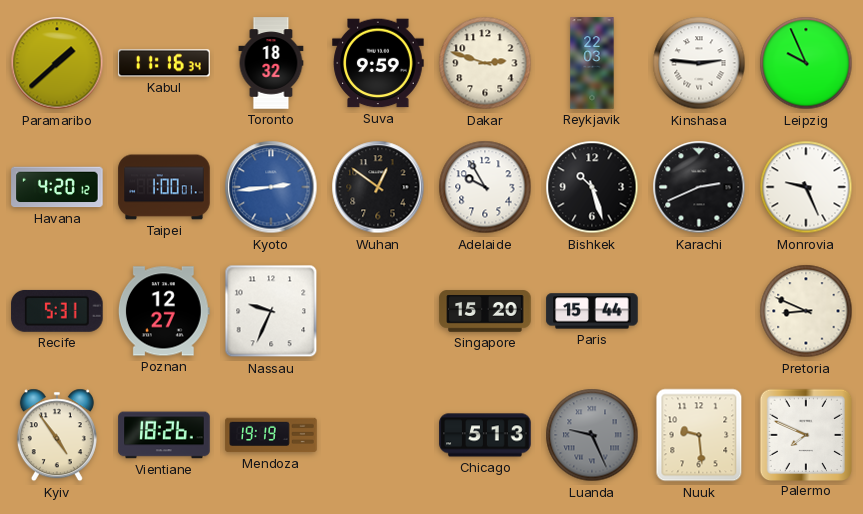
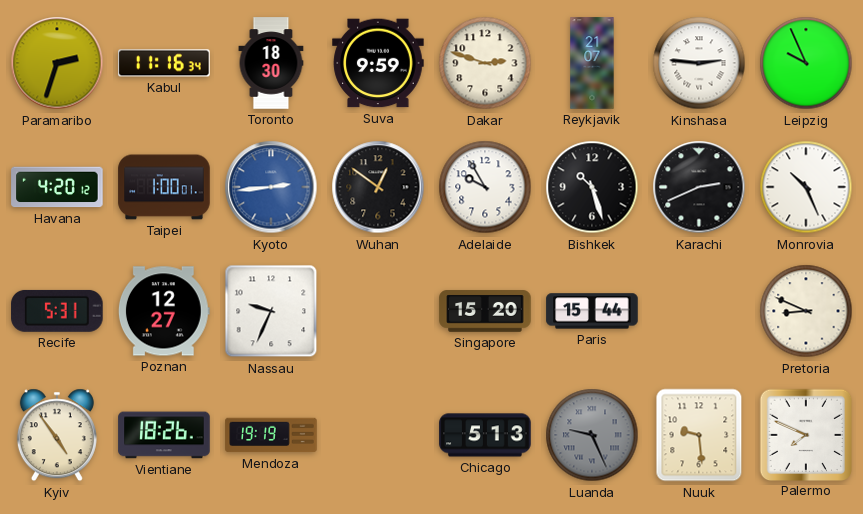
Paramaribo: 1:38 -> 2:33 (57, 63)
Toronto: 18:32 -> 18:30 (271, 63)
Reykjavik: 22:03 -> 21:07 (592, 63)
Monrovia: 9:26 -> 10:26 (806, 187)
